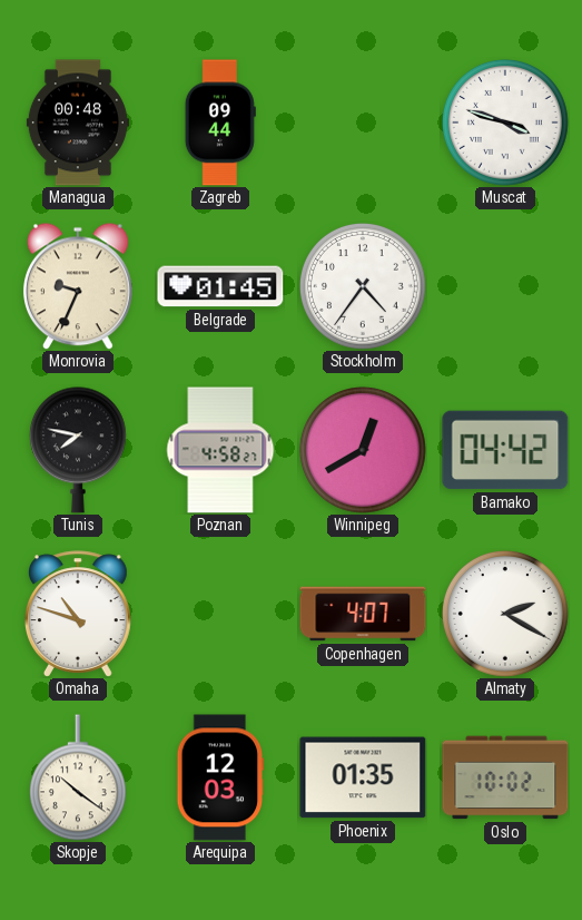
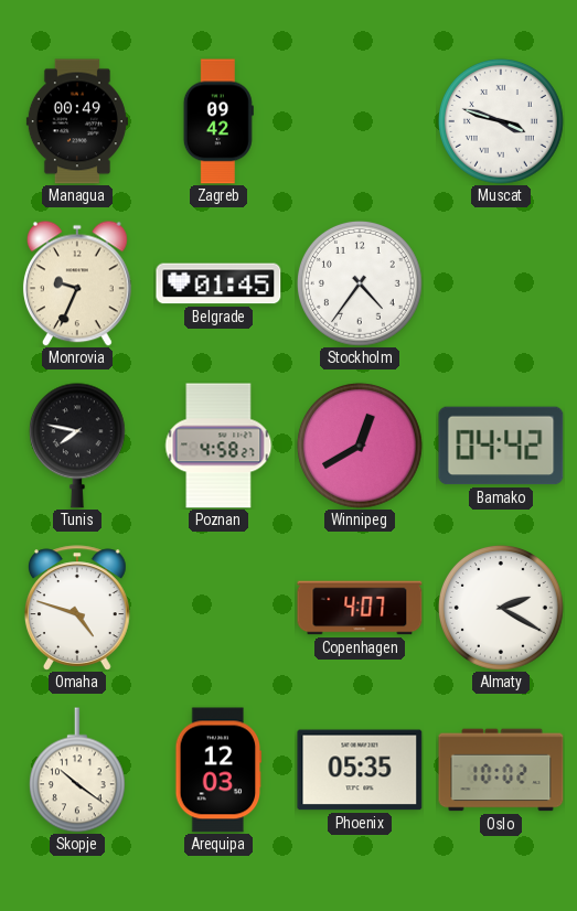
Managua: 00:48 -> 00:49 (77, 121)
Zagreb: 09:44 -> 09:42 (218, 121)
Omaha: 10:48 -> 4:48 (77, 608)
Phoenix: 01:35 -> 05:35 (360, 770)
